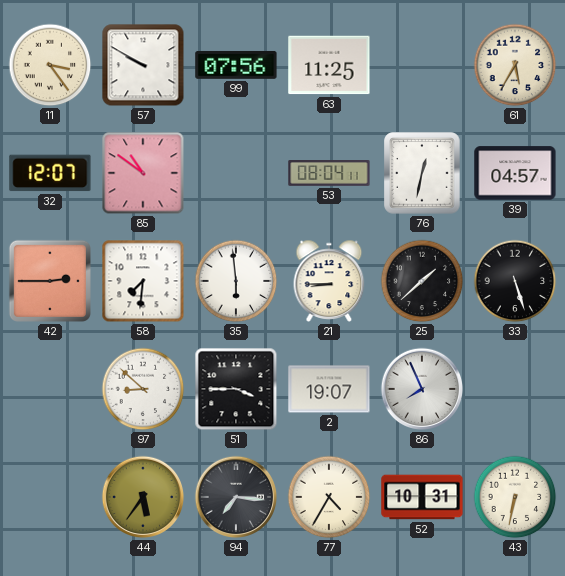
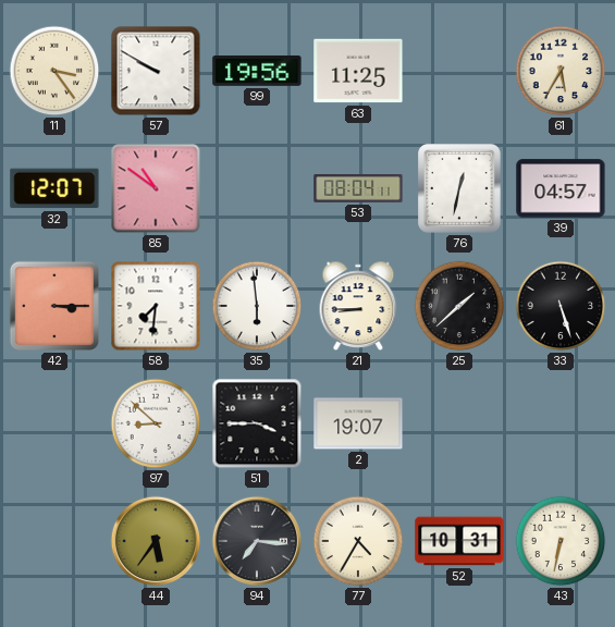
99: 07:56 -> 19:56 (257, 71)
42: 2:45 -> 3:15 (54, 306)
86: 7:56 -> none (422, 389)
